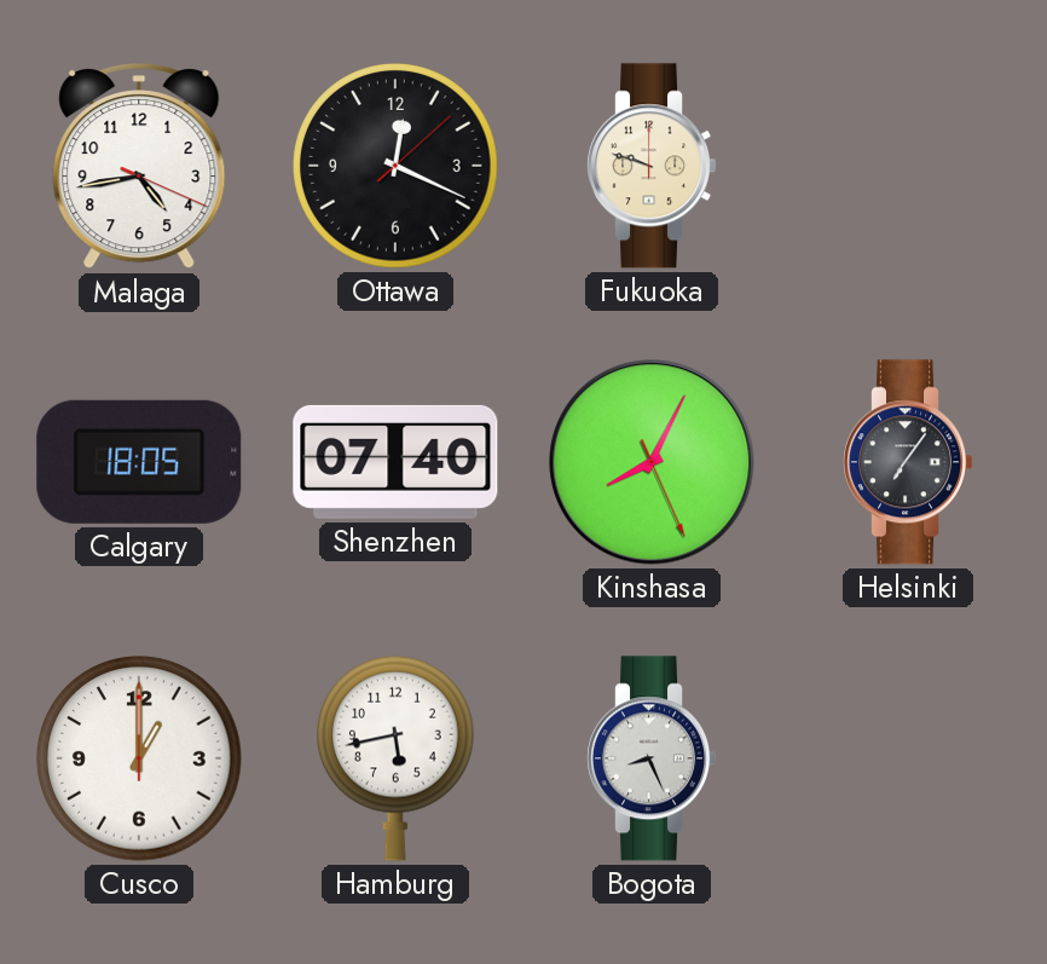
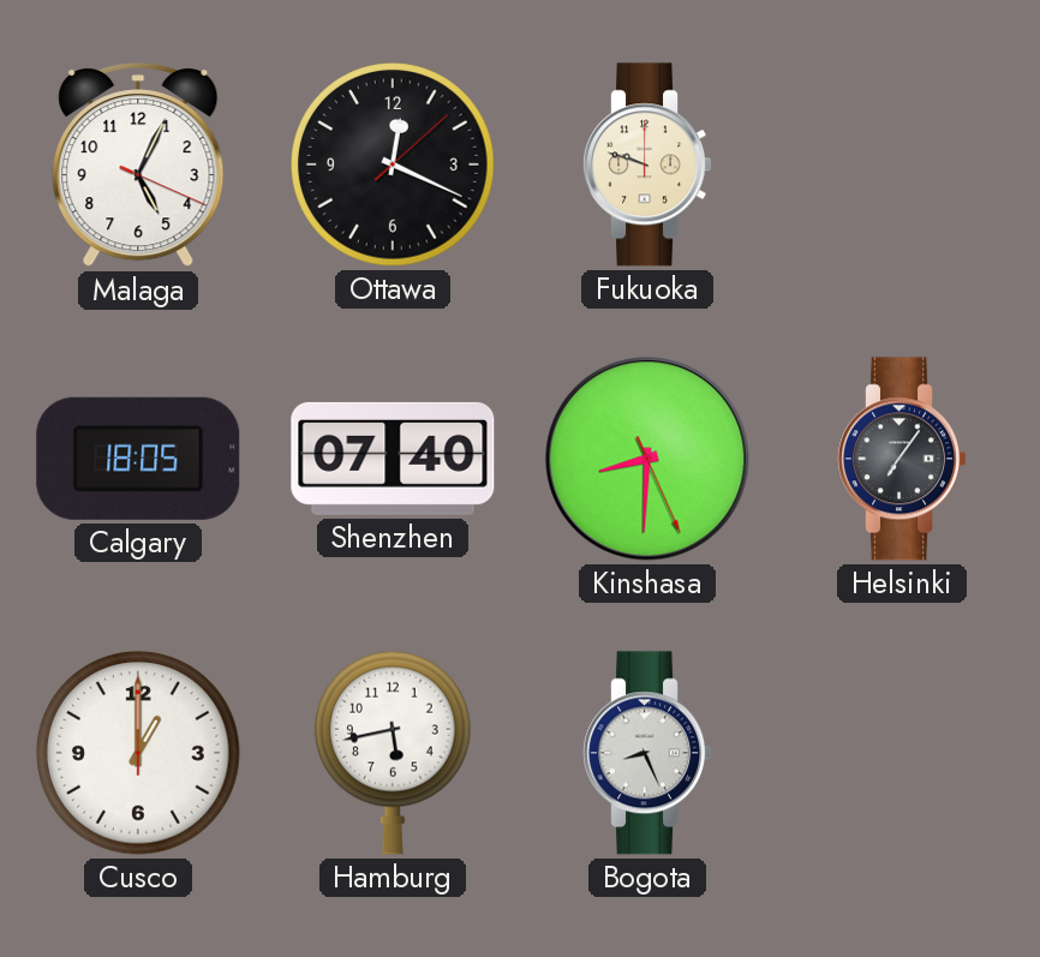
Malaga: 4:43 -> 5:04 (138, 166)
Kinshasa: 8:04 -> 8:30 (647, 459)
